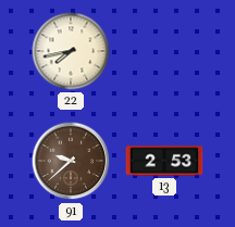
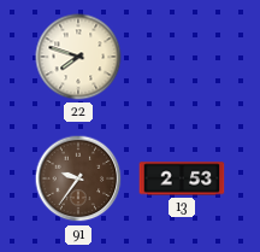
22: 7:43 -> 7:48 (78, 57)
91: 9:38 -> 9:36 (78, 178)
